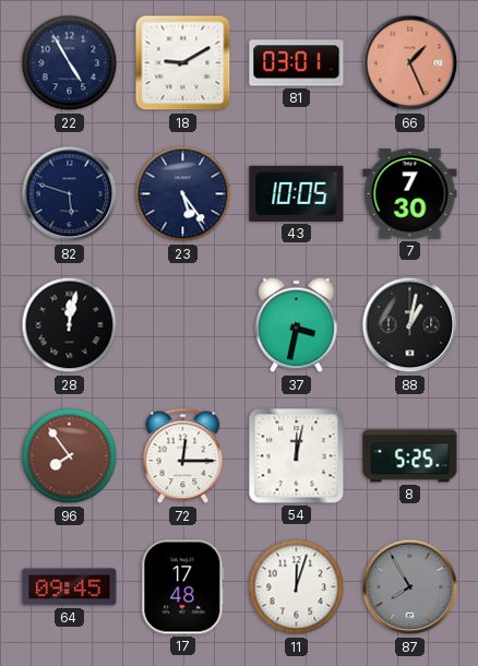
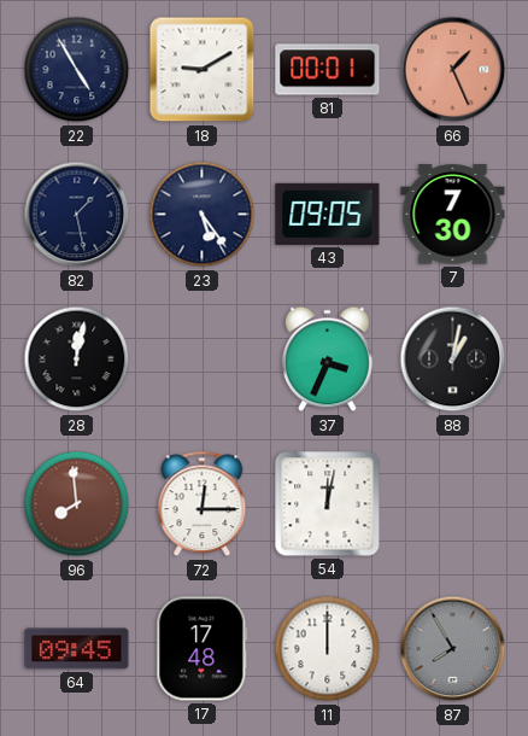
81: 03:01 -> 00:01 (328, 70)
82: 5:48 -> 1:28 (77, 215)
43: 10:05 -> 09:05 (328, 214)
37: 3:32 -> 3:34 (327, 360)
96: 7:54 -> 7:59 (77, 504)
8: 5:25 -> none (410, 456)
11: 12:03 -> 12:00 (328, 649)
